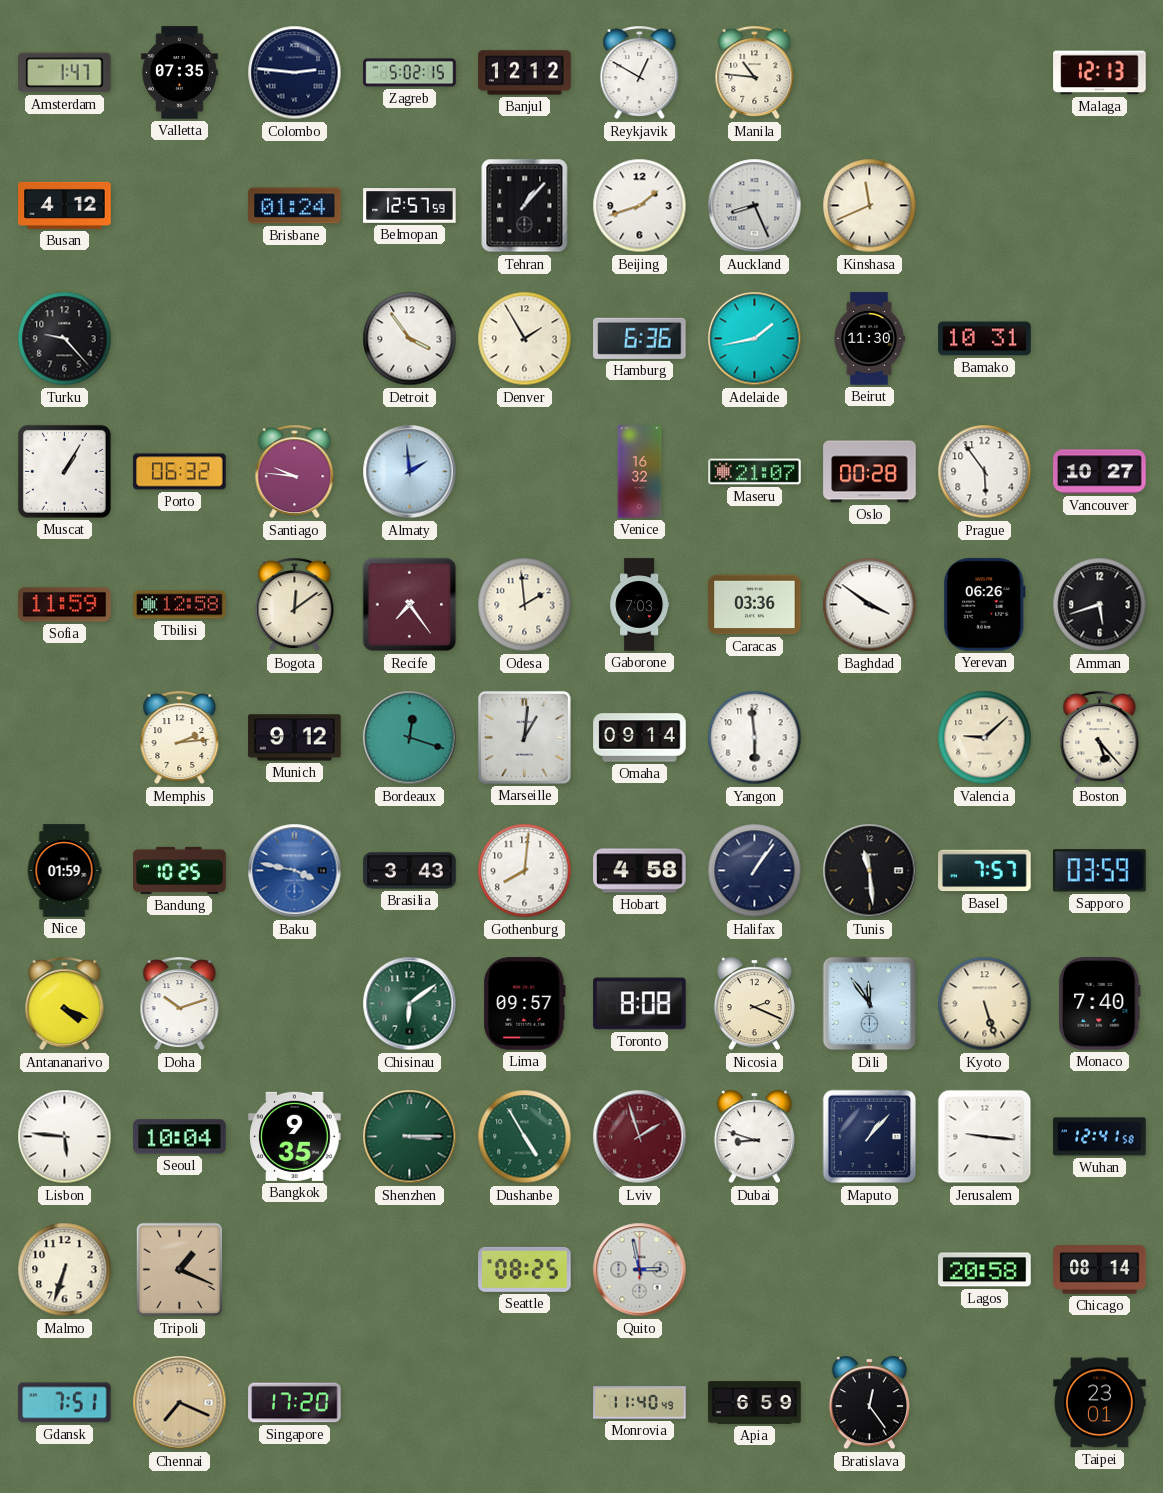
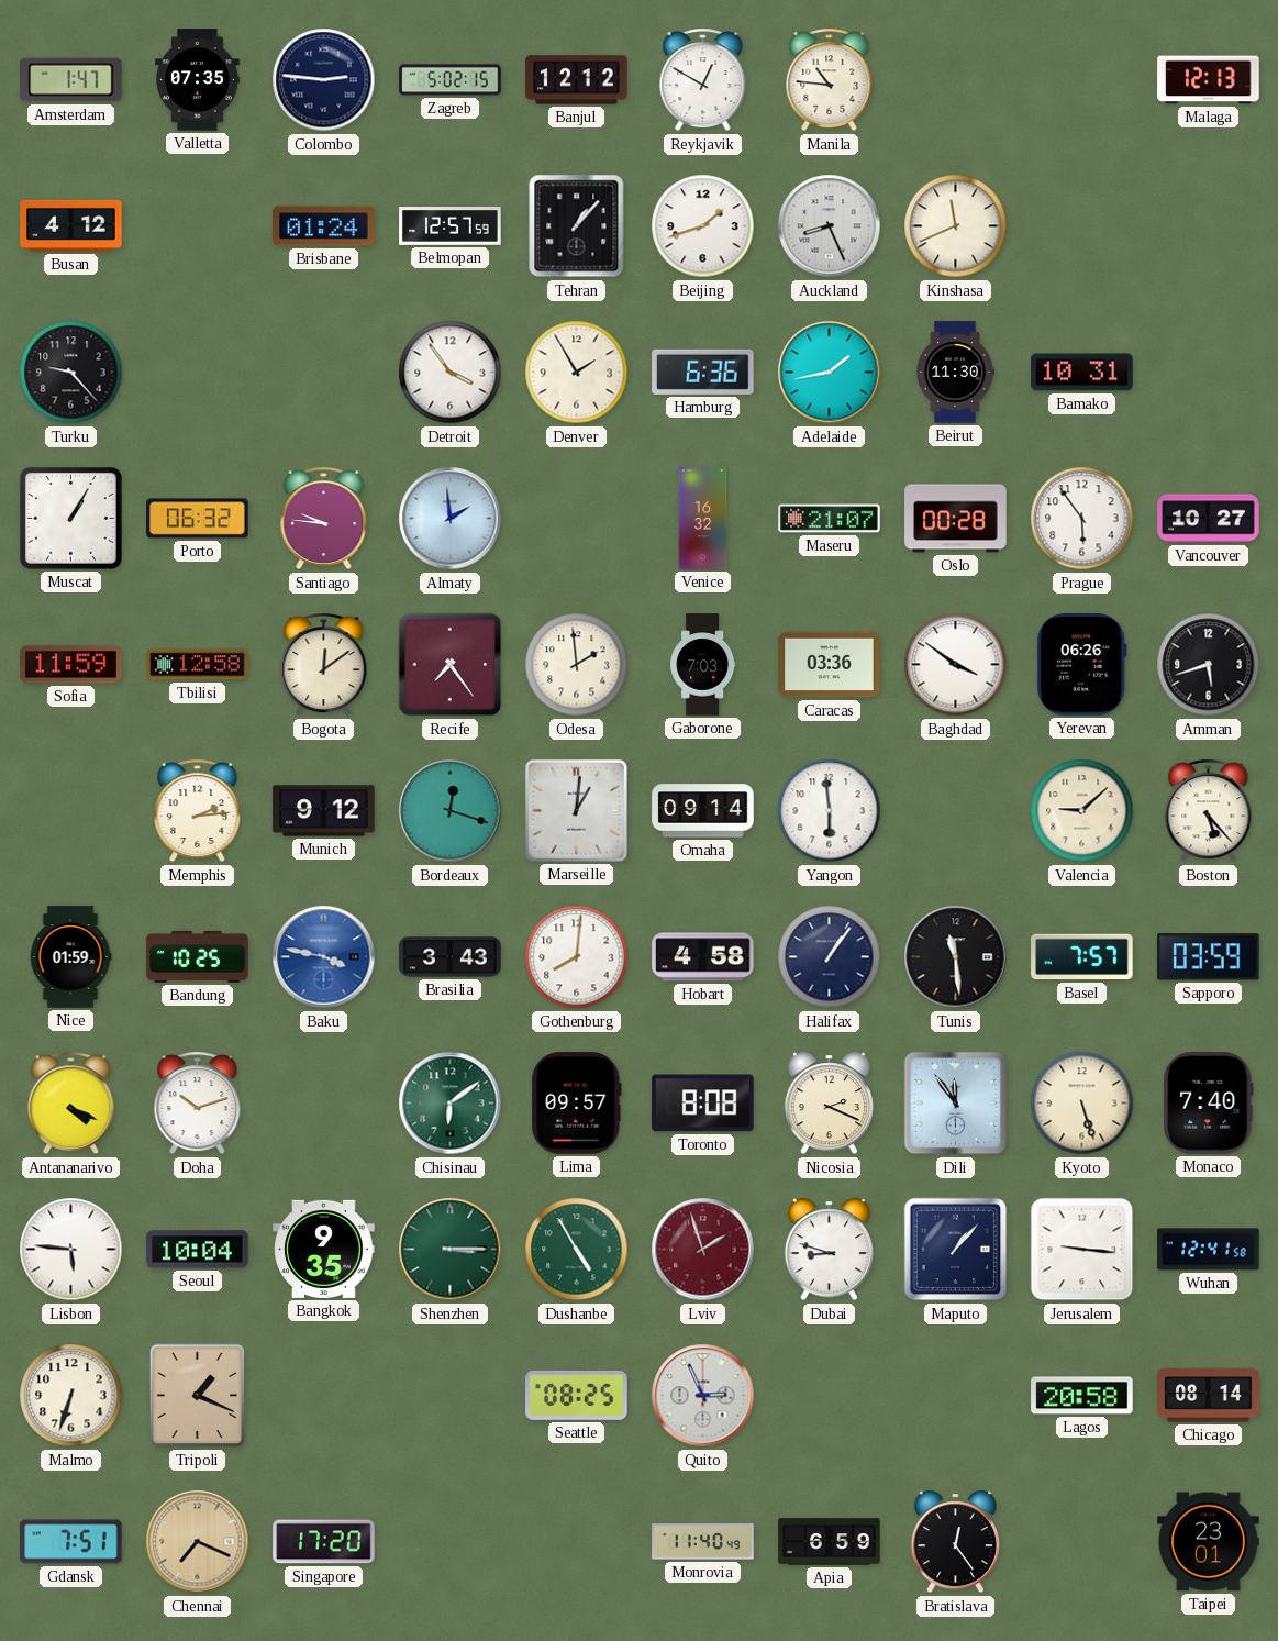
Quito: 2:58 -> 2:56 (703, 1396)
